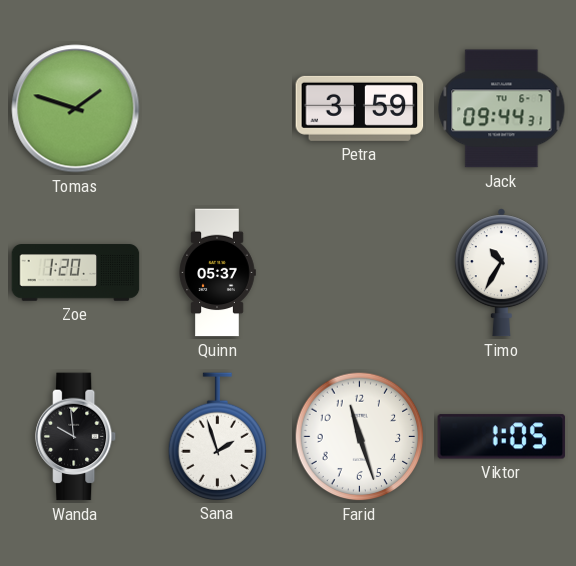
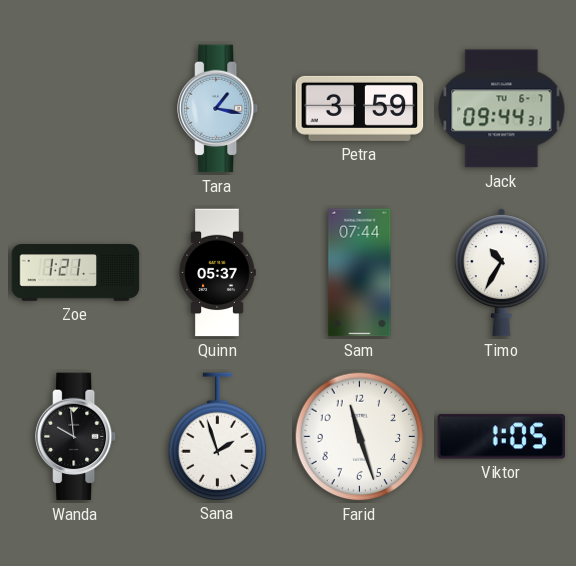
Tomas: 1:48 -> none (76, 109)
Tara: none -> 1:17 (219, 109)
Zoe: 1:20 -> 1:21 (76, 273)
Sam: none -> 07:44 (360, 273)
